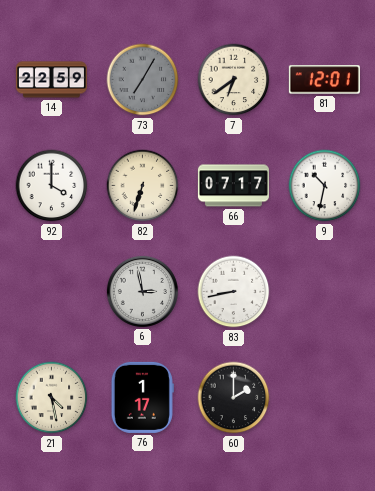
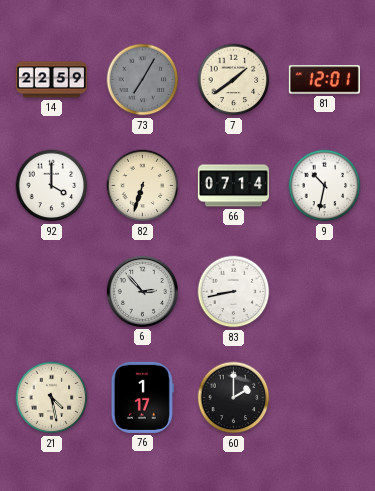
7: 6:39 -> 1:39 (234, 80)
66: 07:17 -> 07:14 (233, 186)
6: 2:58 -> 2:53 (142, 291)
